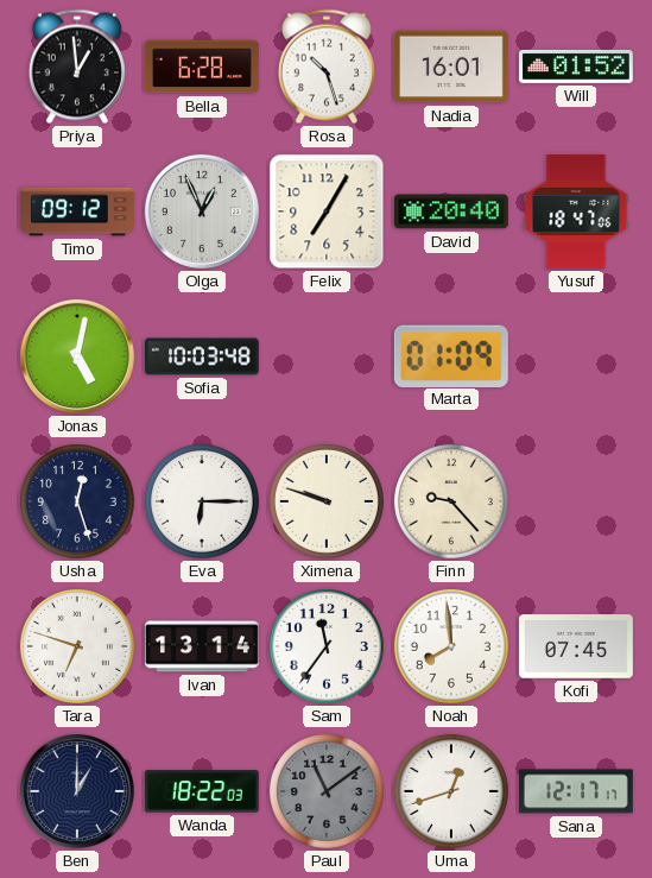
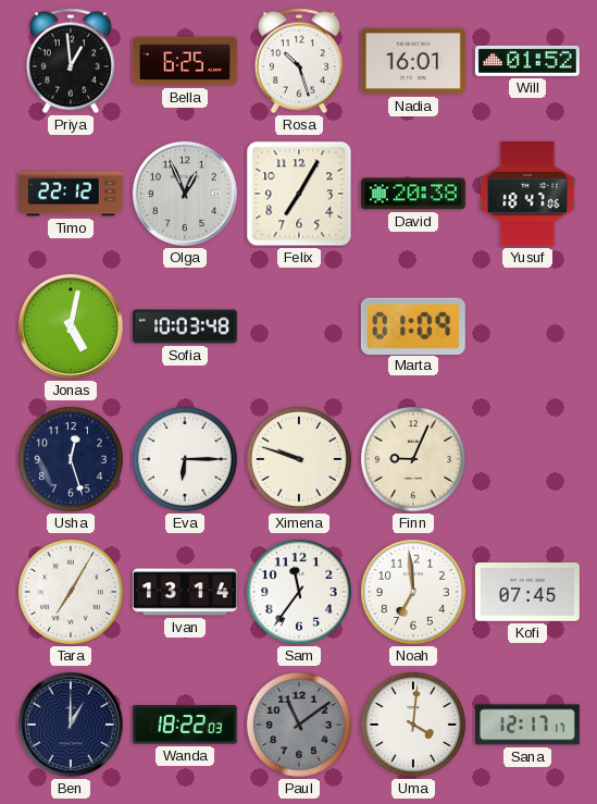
Bella: 6:28 -> 6:25 (185, 61)
Timo: 09:12 -> 22:12 (71, 194)
David: 20:40 -> 20:38 (413, 194)
Finn: 9:23 -> 9:04 (413, 459)
Tara: 6:48 -> 7:05 (71, 592)
Noah: 7:59 -> 6:59 (413, 592)
Uma: 12:42 -> 4:01 (413, 725)
